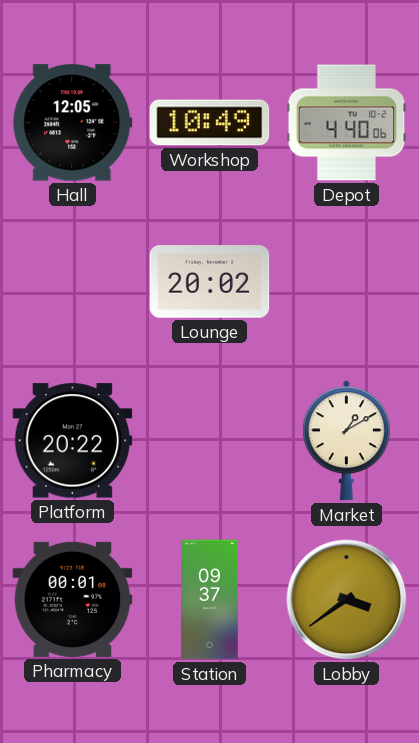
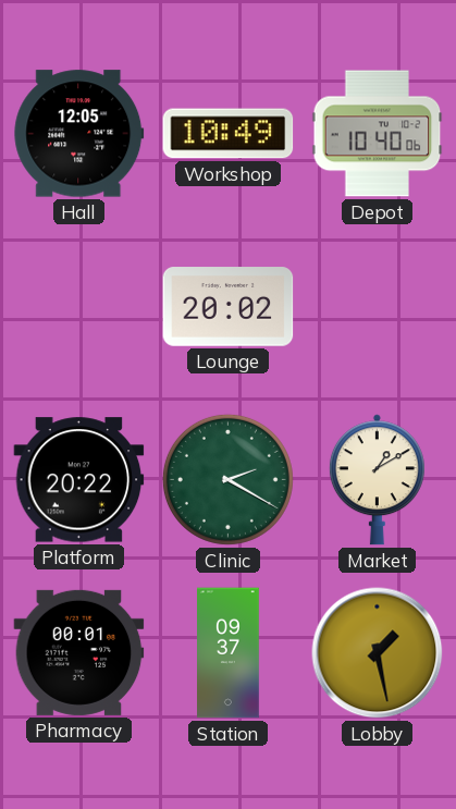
Depot: 4:40 -> 10:40 (378, 134)
Clinic: none -> 2:20 (227, 479)
Lobby: 3:39 -> 1:28 (378, 653)
